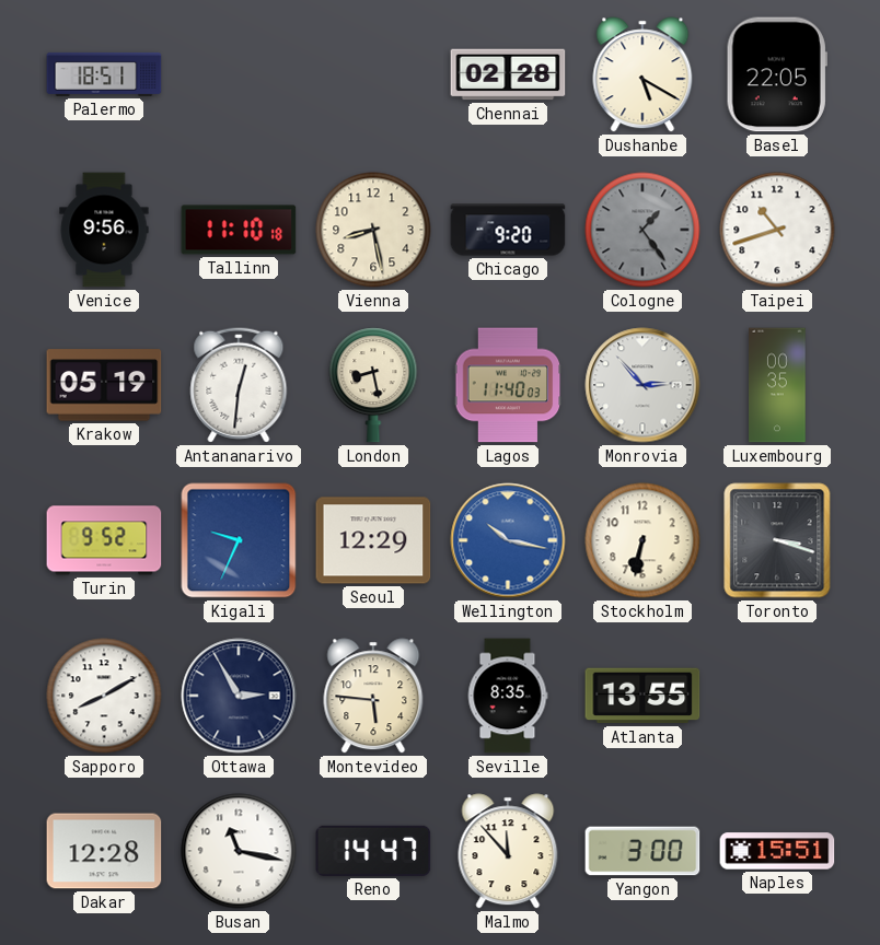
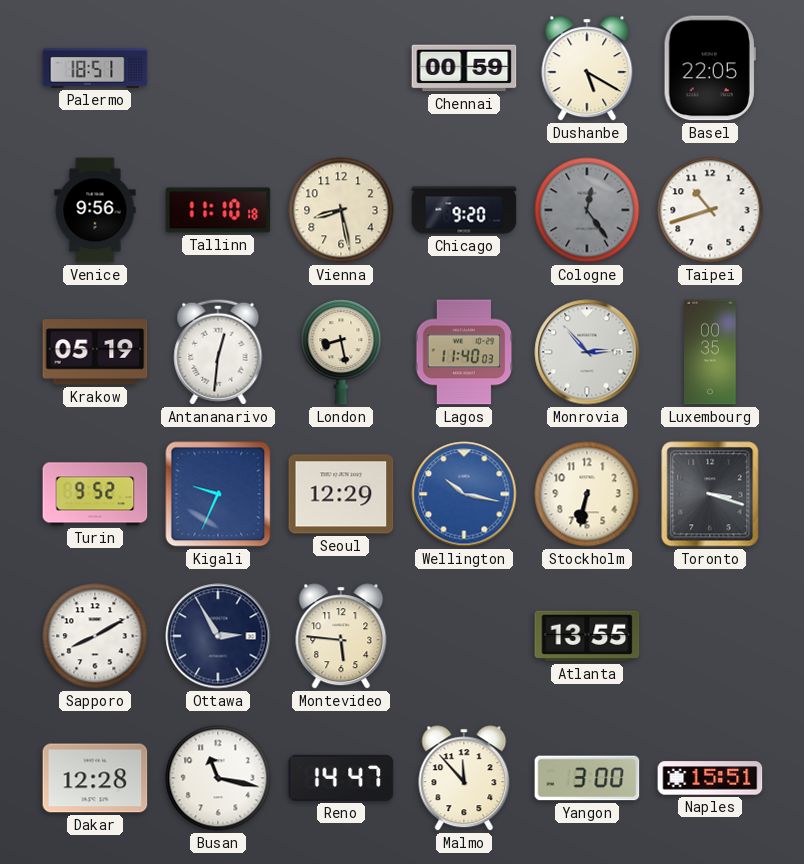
Chennai: 02:28 -> 00:59 (464, 68)
Cologne: 1:24 -> 12:24 (587, 210)
Seville: 8:35 -> none (508, 696)
